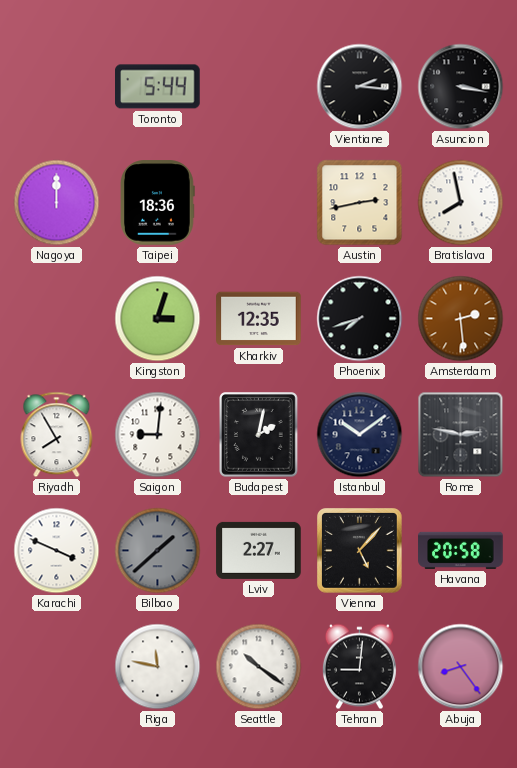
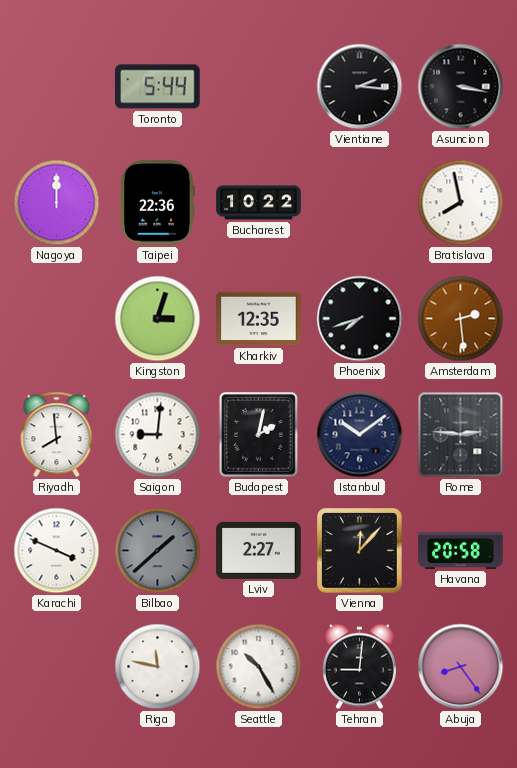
Taipei: 18:36 -> 22:36 (158, 203)
Bucharest: none -> 10:22 (259, 203)
Austin: 2:43 -> none (360, 203)
Riyadh: 7:55 -> 7:59 (57, 435)
Rome: 2:47 -> 2:46 (461, 435)
Vienna: 5:07 -> 12:07 (360, 551)
Seattle: 10:21 -> 10:25 (259, 667)
